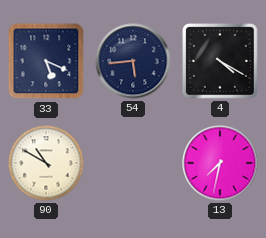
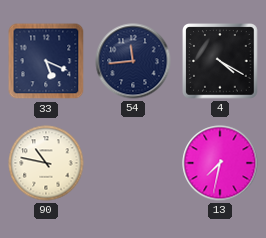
54: 5:44 -> 11:44 (133, 61)
90: 10:50 -> 10:47 (46, 163)
